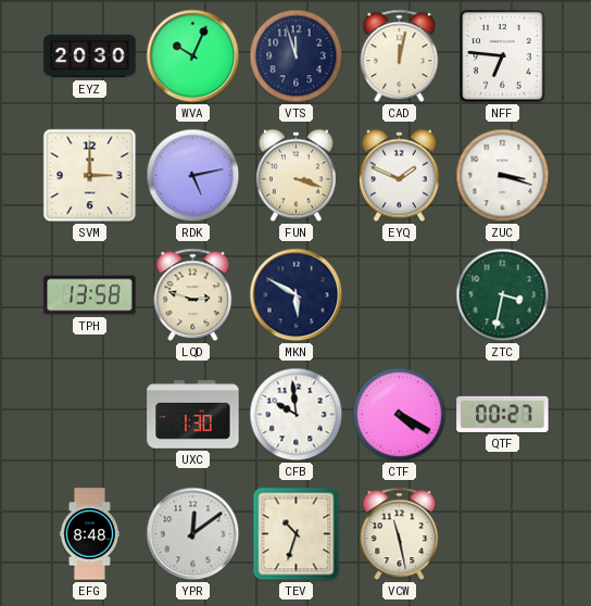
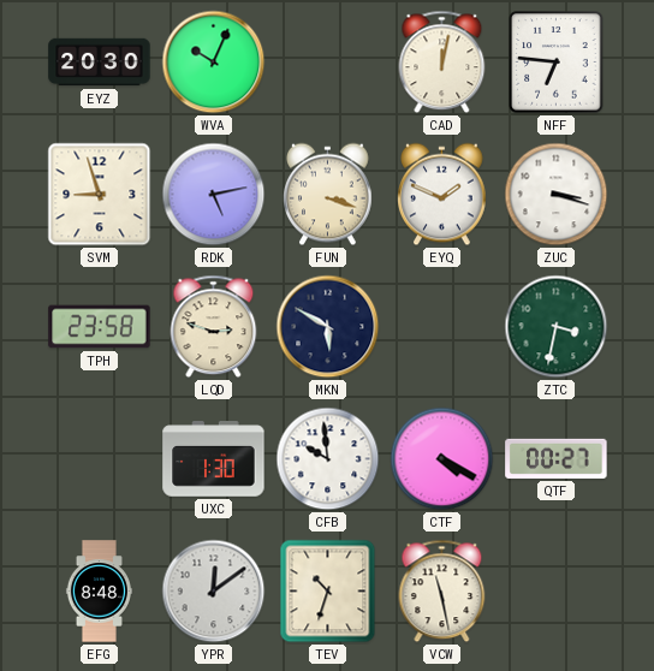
VTS: 11:57 -> none (297, 56)
SVM: 3:00 -> 8:57 (100, 195)
TPH: 13:58 -> 23:58 (100, 327)
